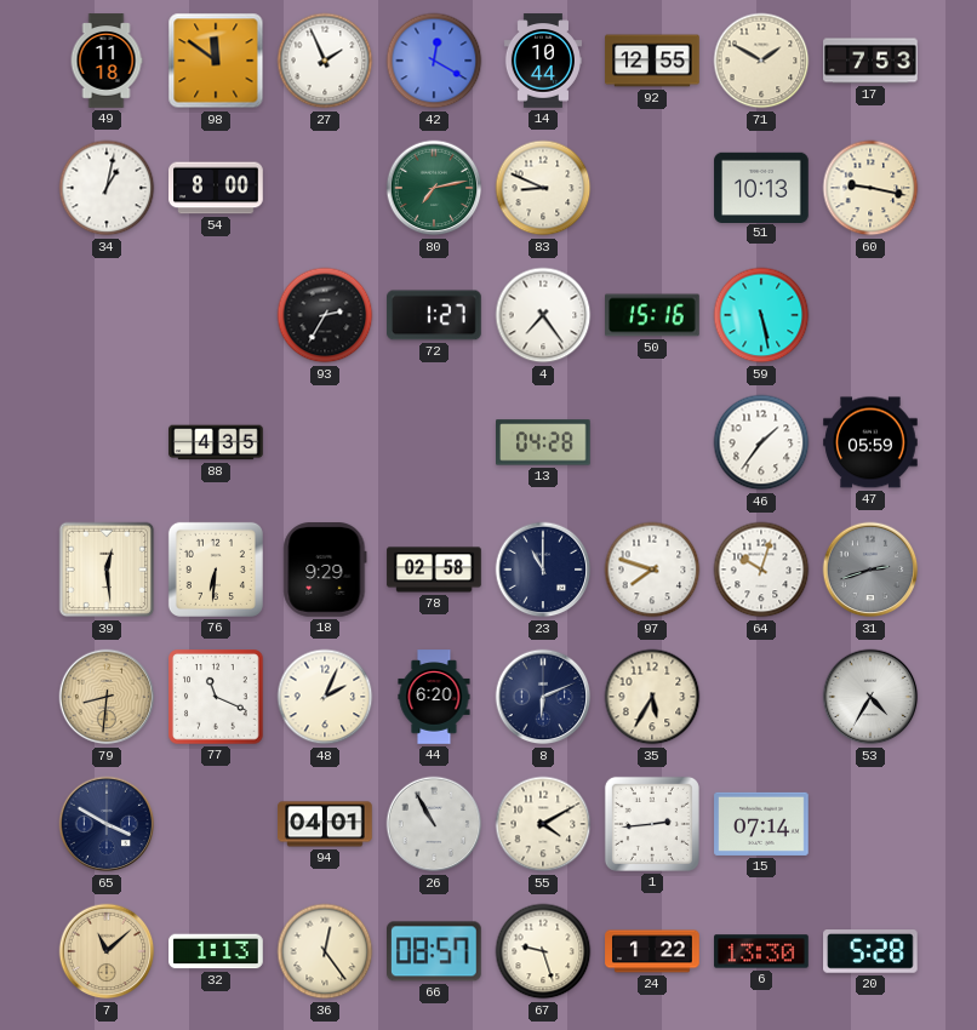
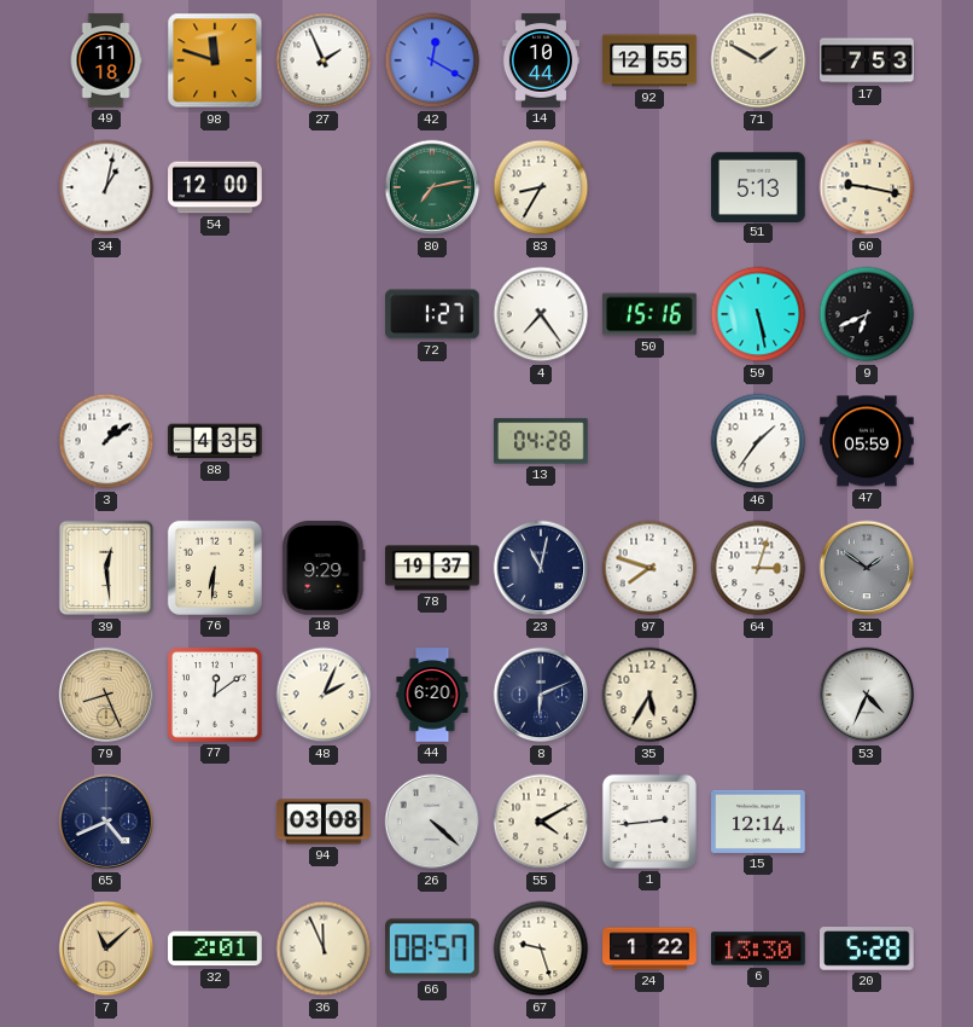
98: 11:51 -> 11:48 (215, 60)
54: 8:00 -> 12:00 (215, 187)
83: 8:49 -> 8:35 (541, 187)
51: 10:13 -> 5:13 (758, 186)
93: 2:35 -> none (325, 315)
9: none -> 6:41 (867, 314)
3: none -> 1:09 (106, 441)
78: 02:58 -> 19:37 (432, 568)
23: 11:00 -> 11:02 (541, 568)
64: 10:03 -> 3:03 (758, 568)
31: 2:42 -> 1:51 (867, 568)
79: 8:31 -> 8:26 (106, 695)
77: 11:19 -> 12:09 (215, 695)
53: 4:35 -> 4:34 (867, 695)
65: 3:50 -> 4:41 (106, 822)
94: 04:01 -> 03:08 (324, 822)
26: 10:55 -> 4:22 (432, 822)
15: 07:14 -> 12:14 (758, 822)
32: 1:13 -> 2:01 (215, 948)
36: 12:24 -> 11:56 (324, 948)
